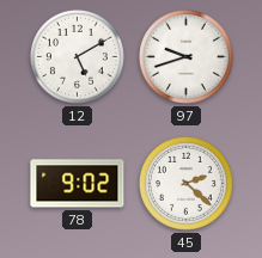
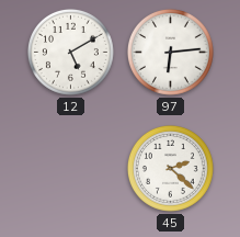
97: 9:42 -> 6:14 (170, 52)
78: 9:02 -> none (78, 184)
